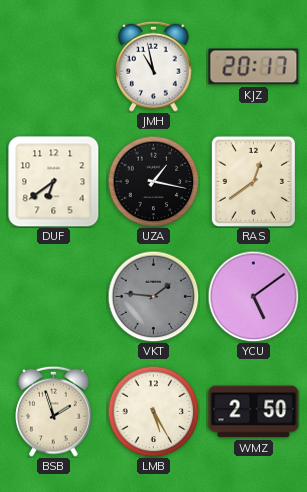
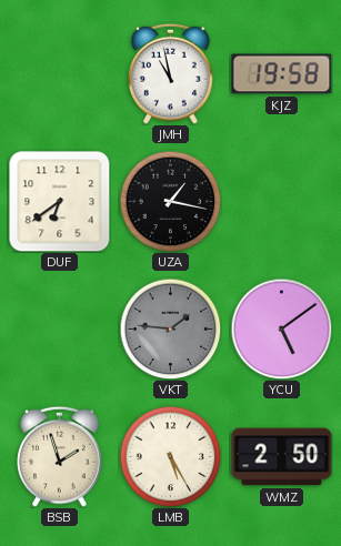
KJZ: 20:17 -> 19:58 (282, 74)
RAS: 12:39 -> none (253, 181)
